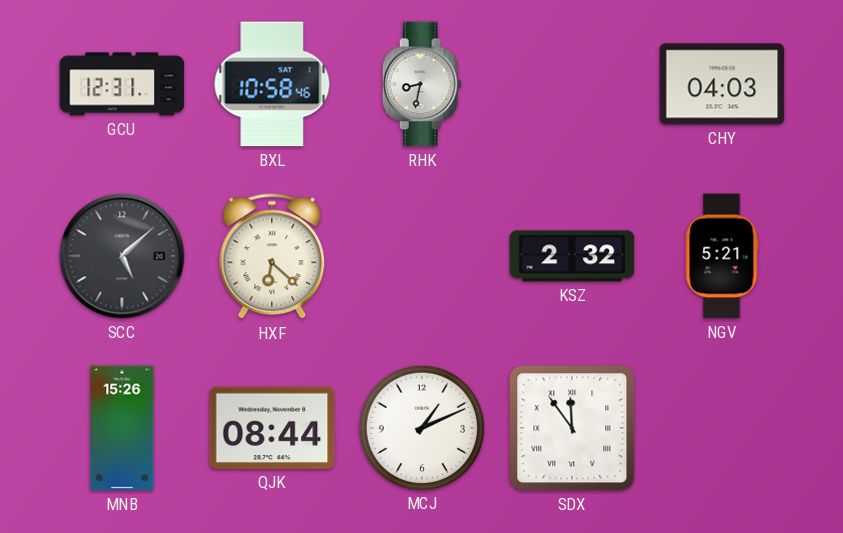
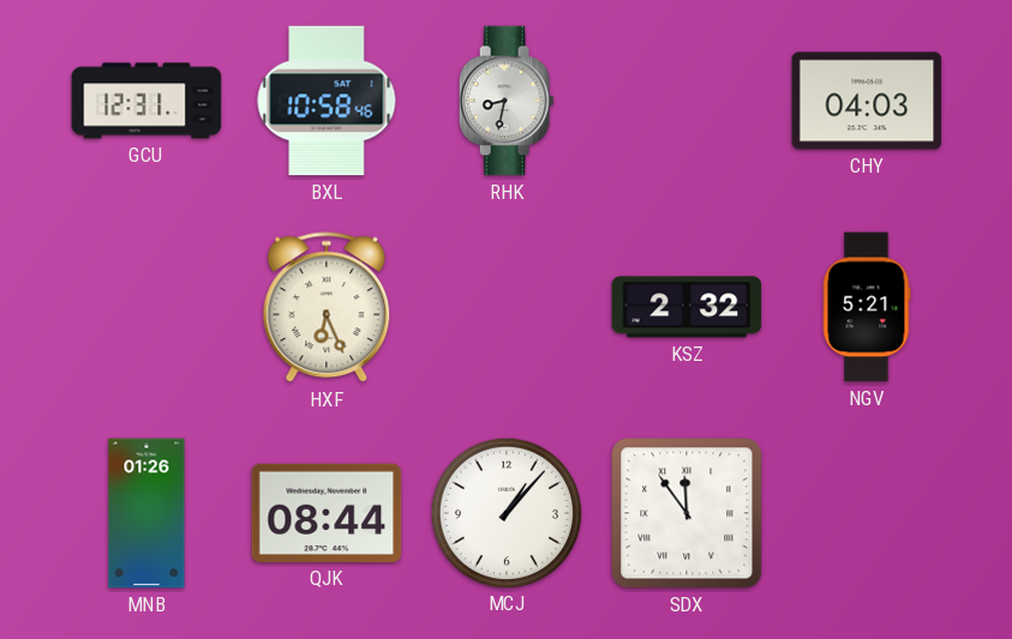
SCC: 5:08 -> none (122, 256)
HXF: 6:22 -> 6:26 (327, 308)
MNB: 15:26 -> 01:26 (146, 513)
MCJ: 1:11 -> 1:07 (505, 512)
